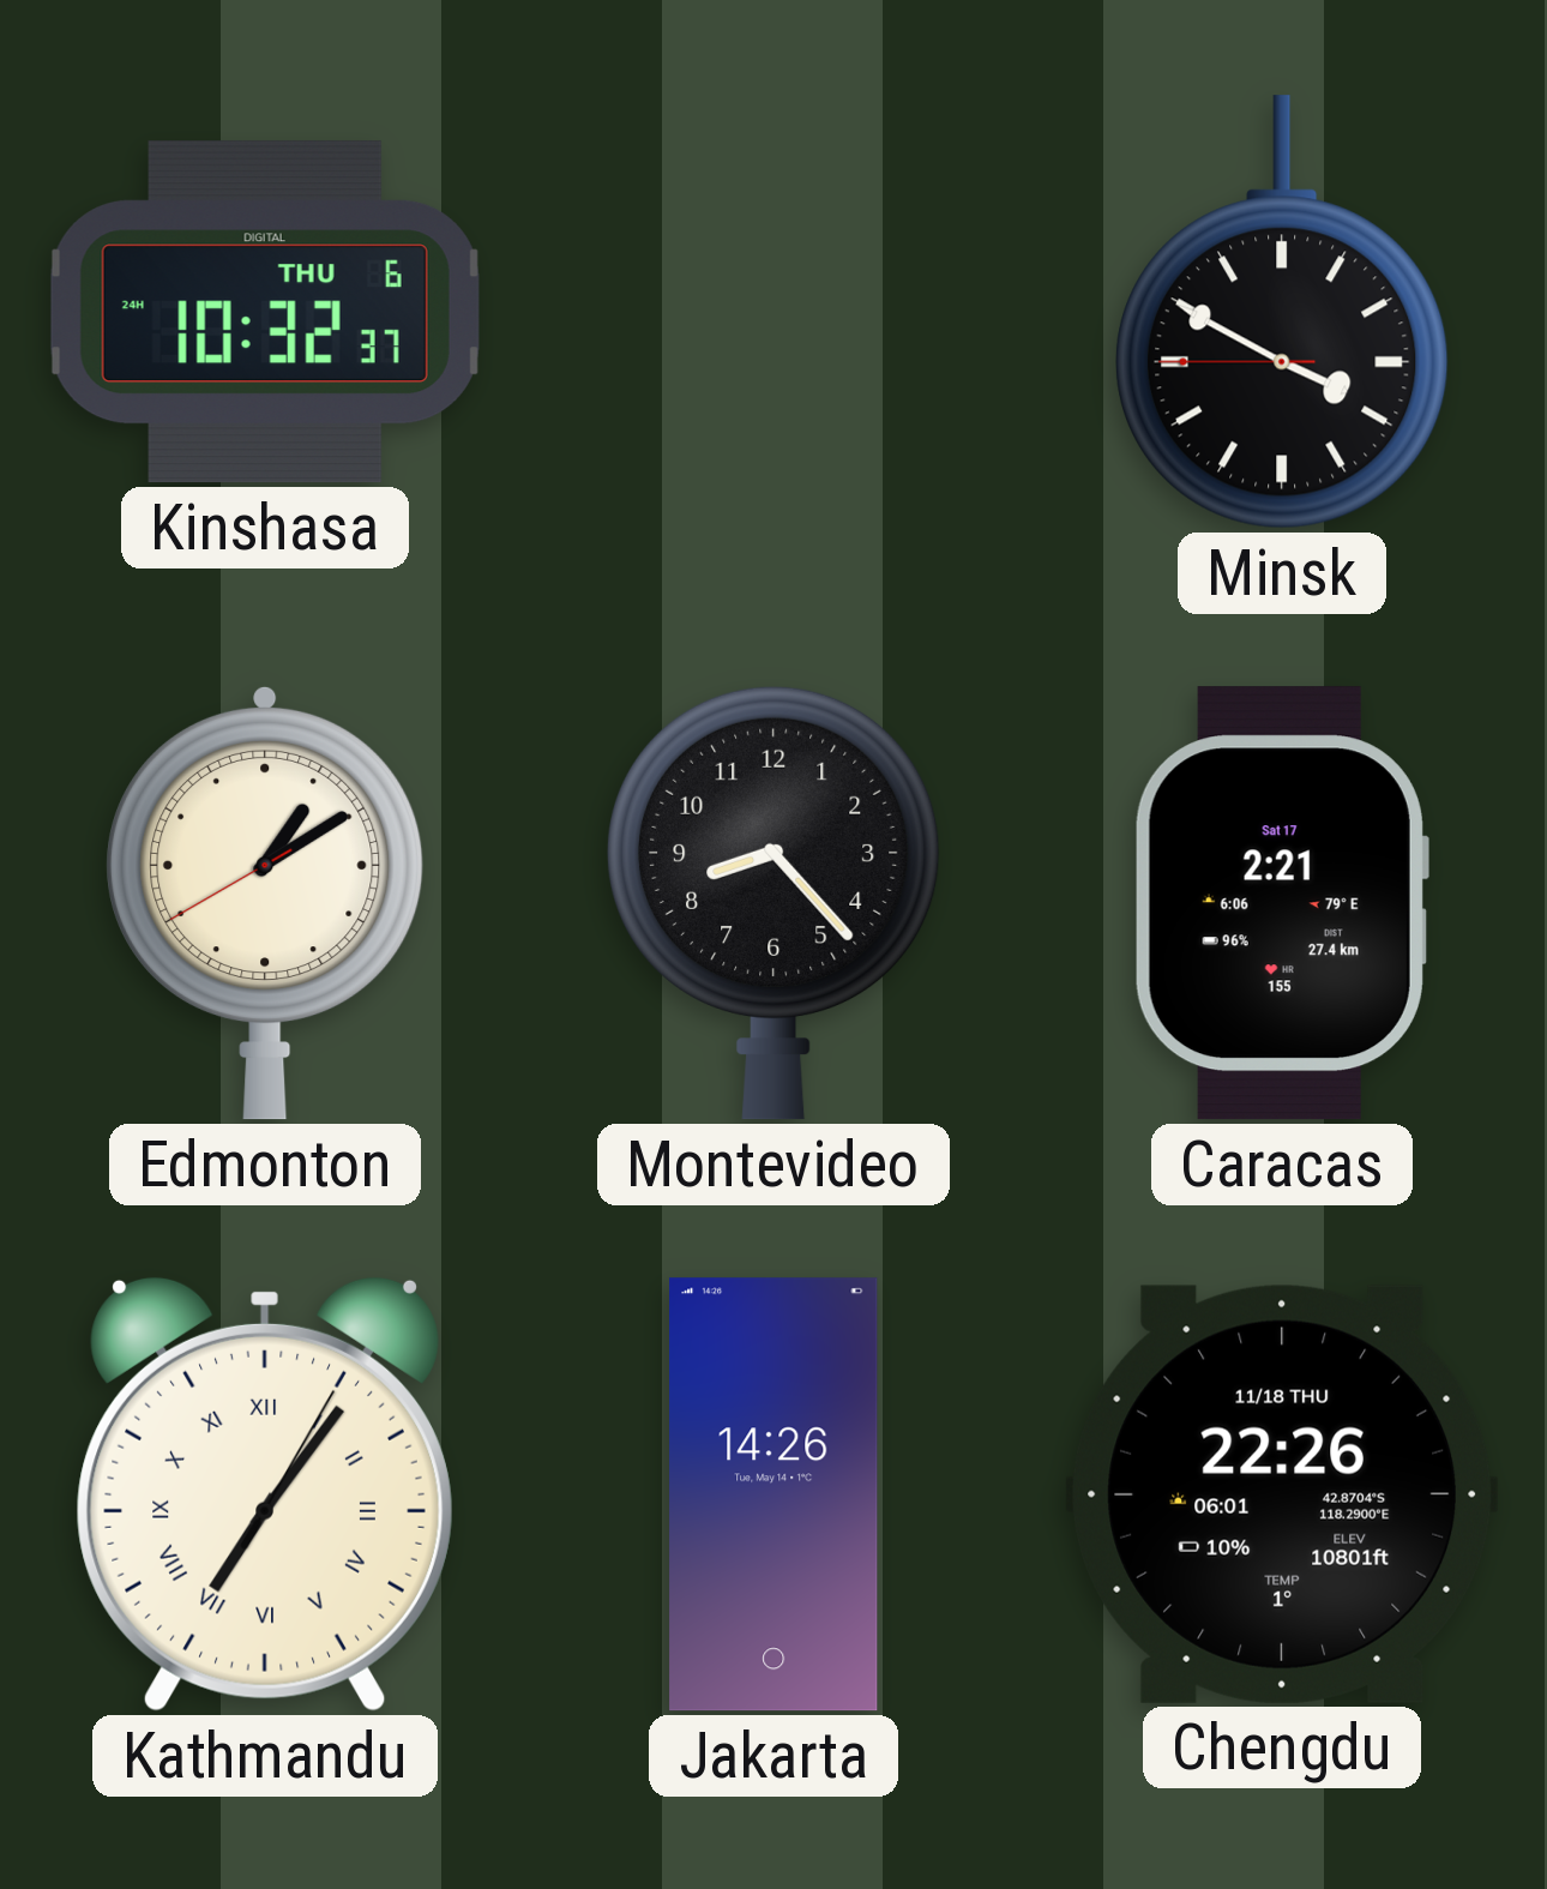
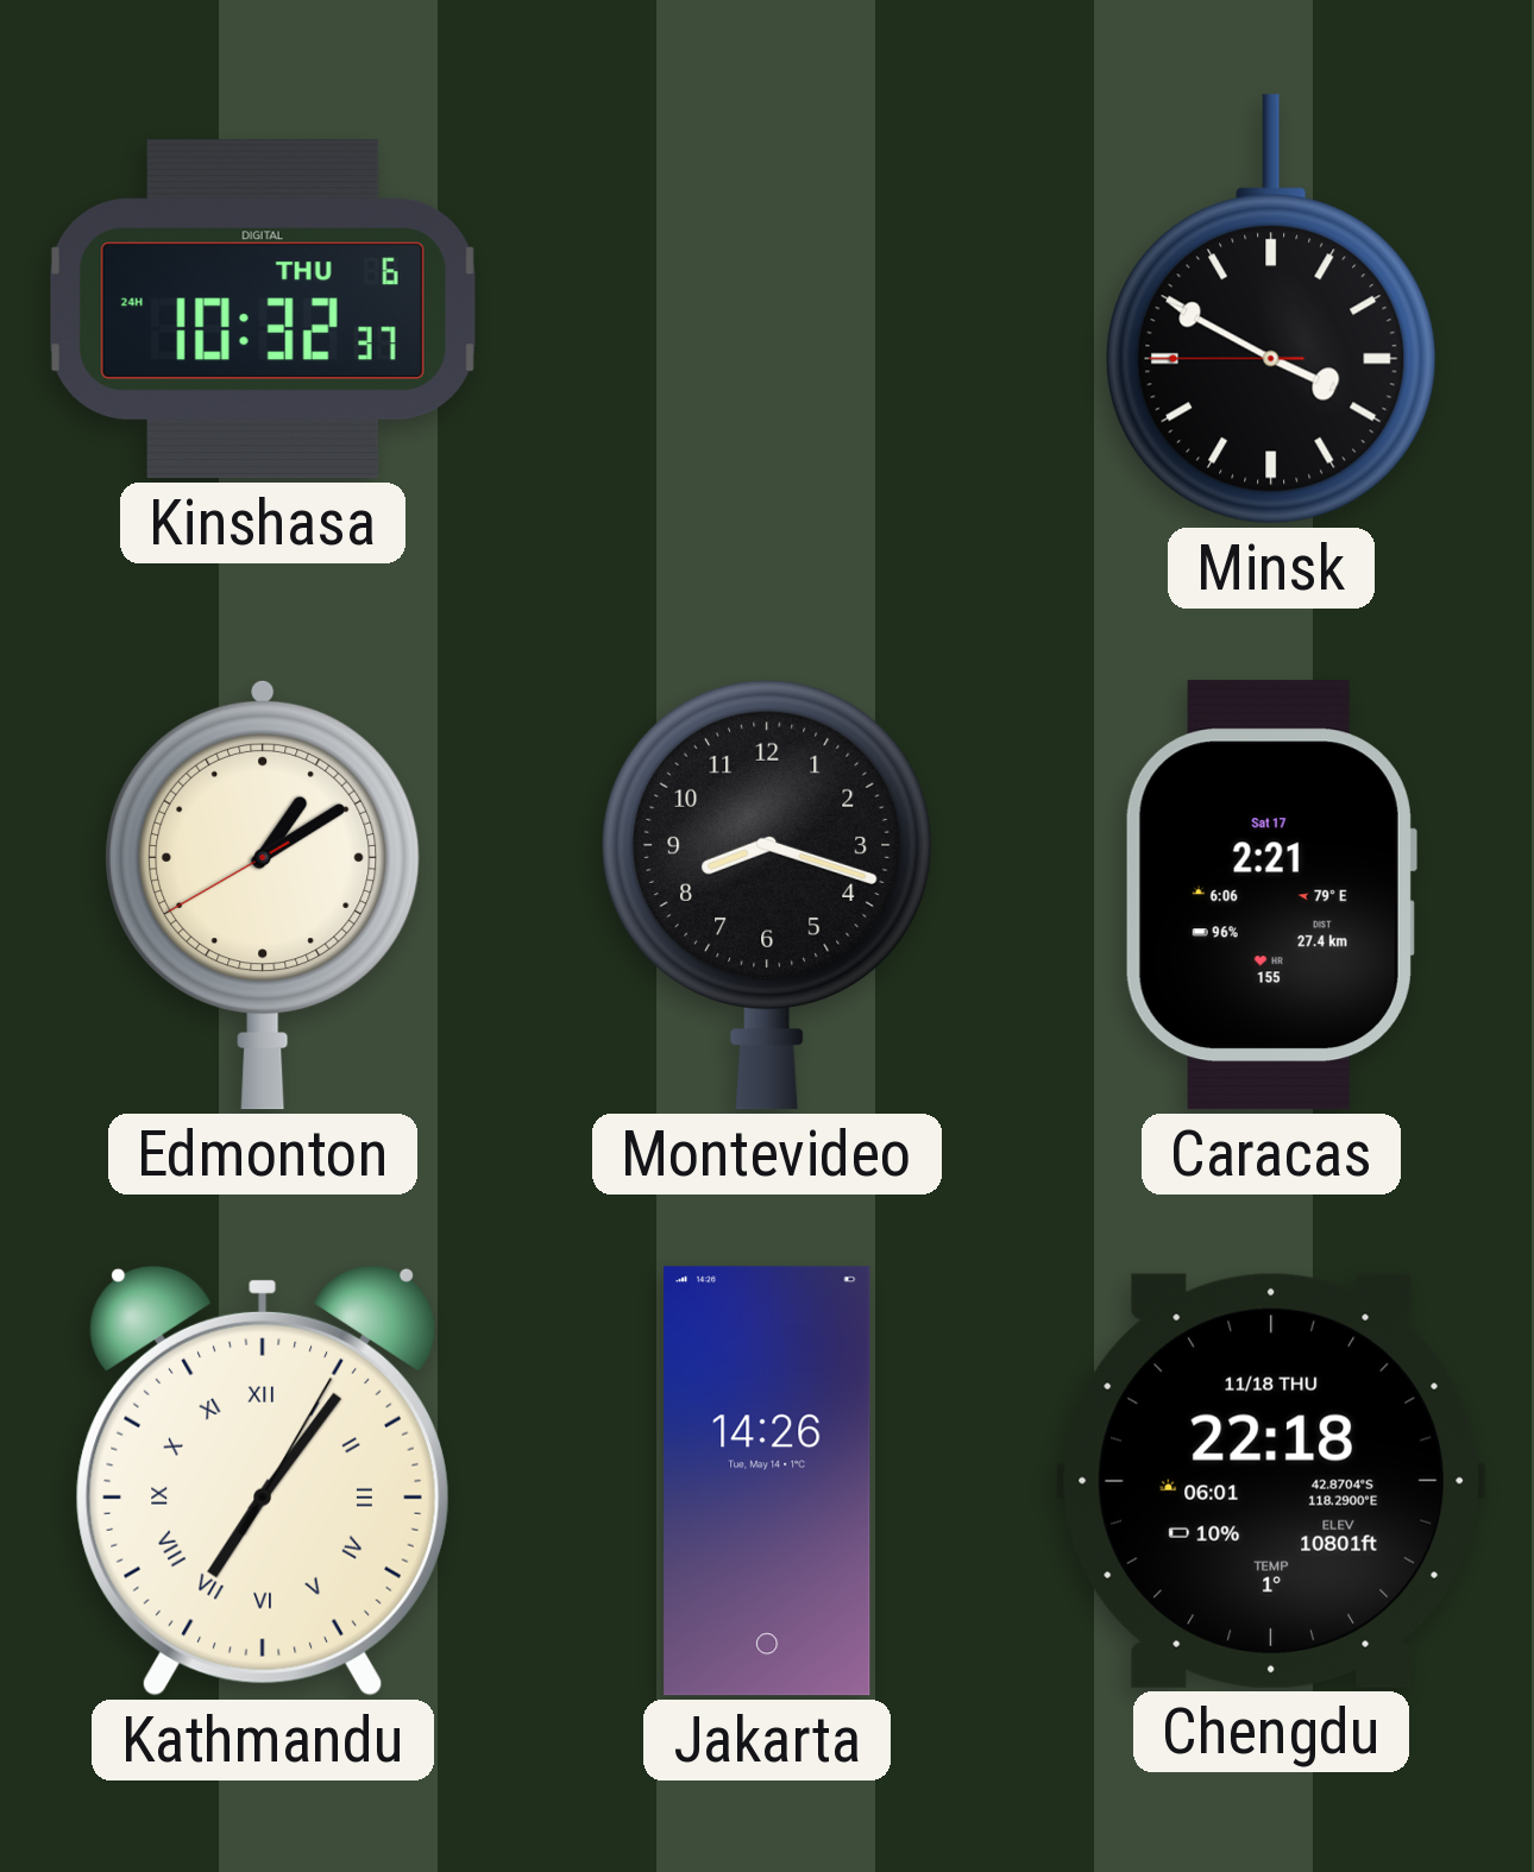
Montevideo: 8:23 -> 8:18 (767, 895)
Chengdu: 22:26 -> 22:18 (1271, 1481)
